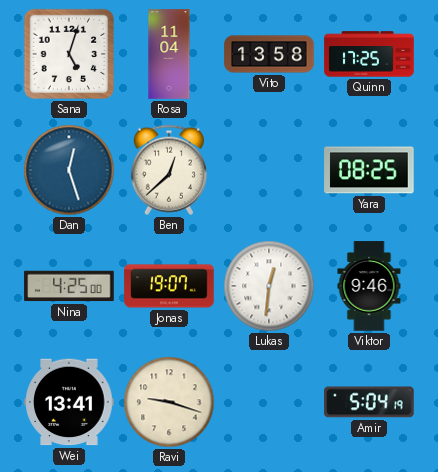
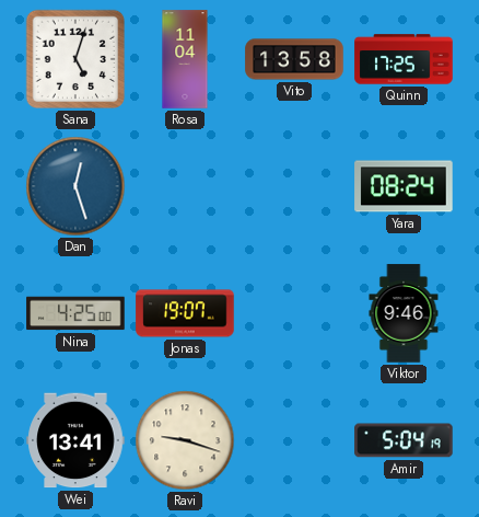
Ben: 12:38 -> none (169, 170)
Yara: 08:25 -> 08:24 (404, 186)
Lukas: 12:31 -> none (269, 286)
